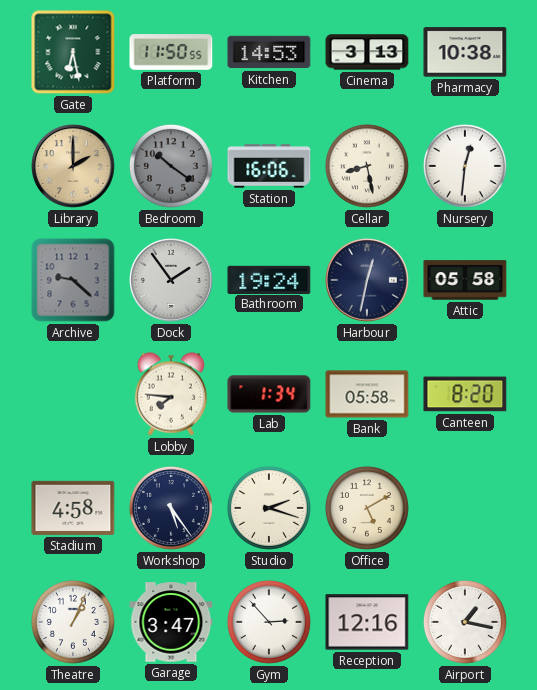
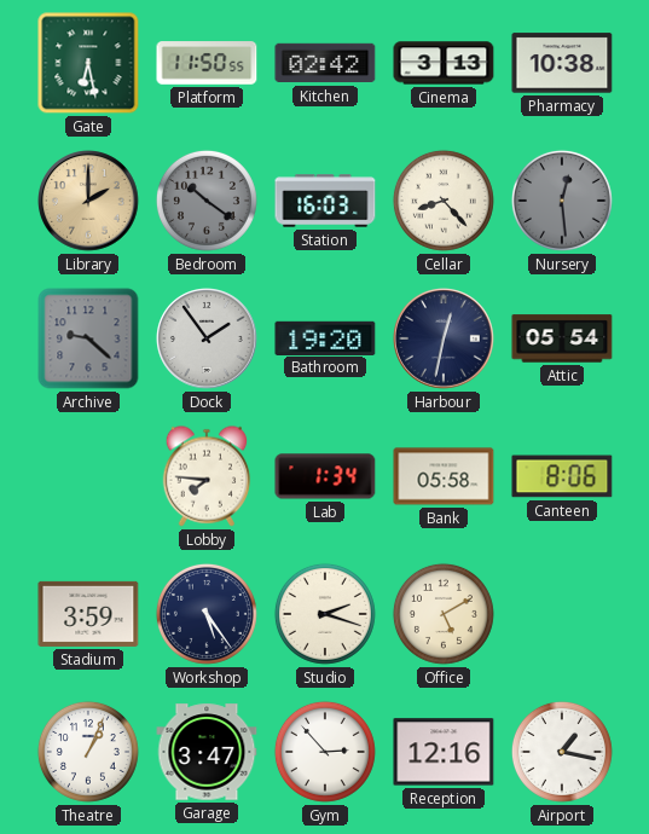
Kitchen: 14:53 -> 02:42 (325, 63)
Station: 16:06 -> 16:03 (325, 201)
Cellar: 8:28 -> 8:23 (444, 201)
Nursery: 12:31 -> 12:29 (562, 201)
Nursery dial: white -> grey (562, 201)
Bathroom: 19:24 -> 19:20 (325, 337)
Attic: 05:58 -> 05:54 (562, 338)
Canteen: 8:20 -> 8:06 (562, 476)
Stadium: 4:58 -> 3:59 (88, 614)
